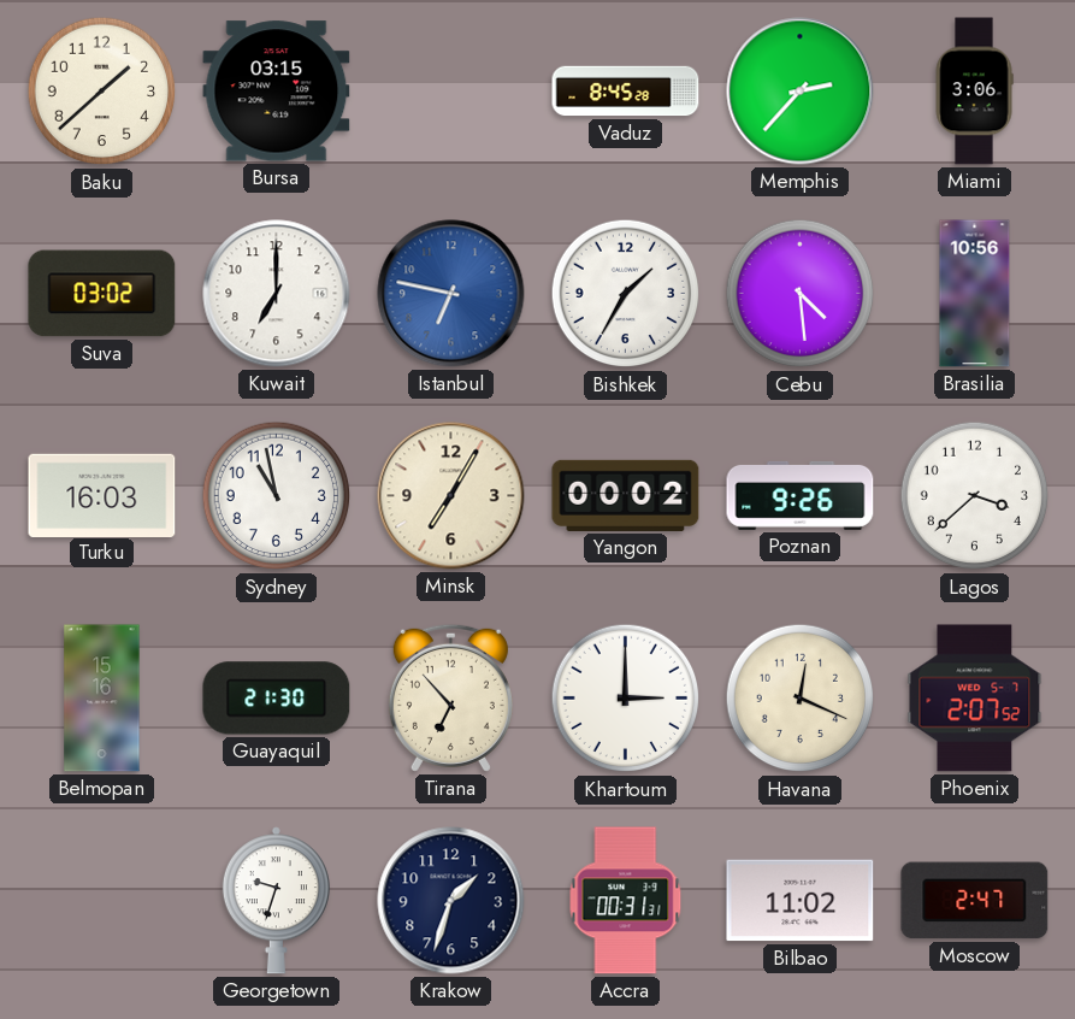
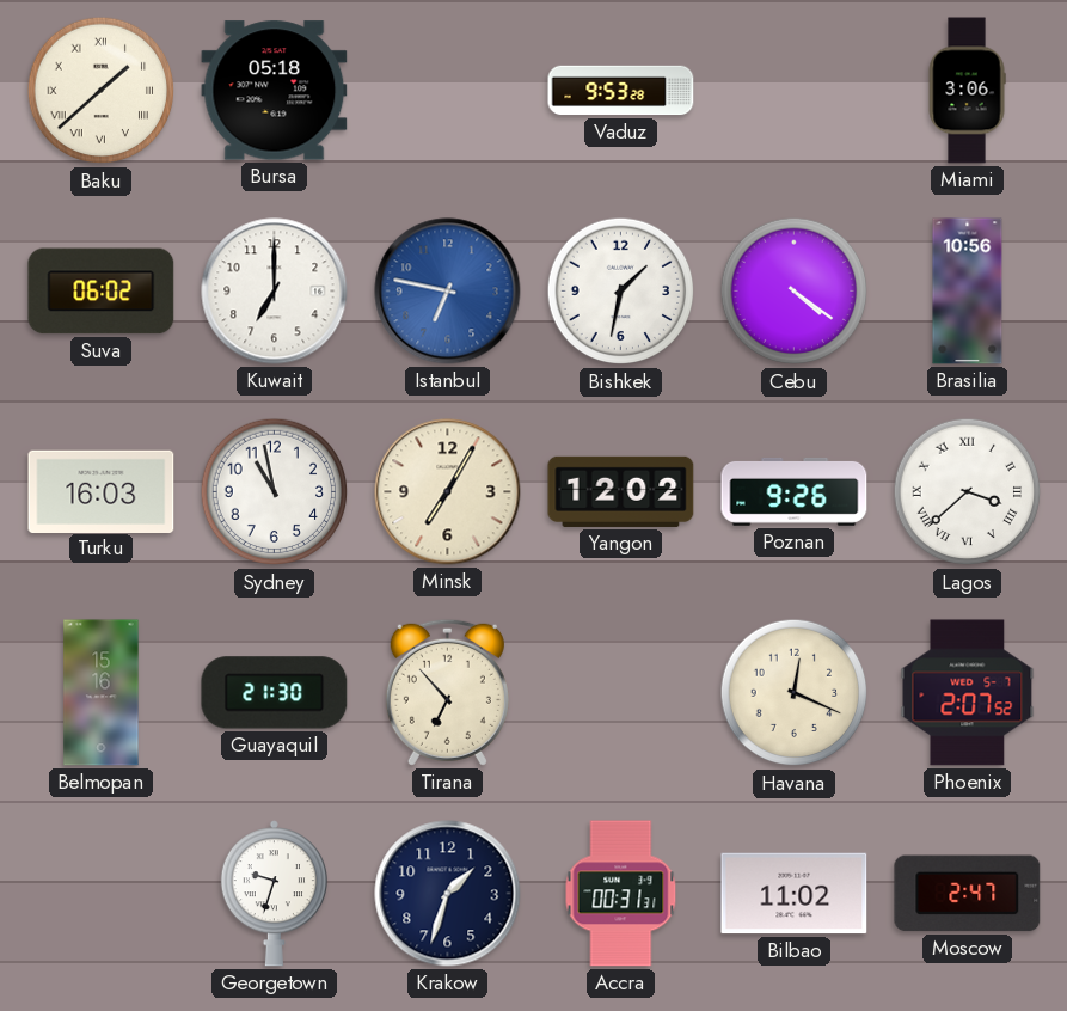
Baku numerals: Arabic -> Roman (102, 91)
Bursa: 03:15 -> 05:18 (275, 91)
Vaduz: 8:45 -> 9:53 (621, 91)
Memphis: 2:37 -> none (801, 92)
Suva: 03:02 -> 06:02 (102, 292)
Bishkek: 1:35 -> 1:32 (621, 292)
Cebu: 4:29 -> 4:21 (795, 292)
Yangon: 00:02 -> 12:02 (621, 491)
Lagos numerals: Arabic -> Roman (968, 492)
Khartoum: 3:00 -> none (626, 699)
